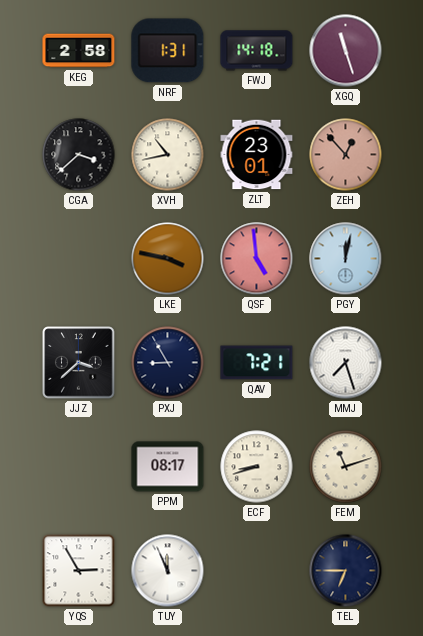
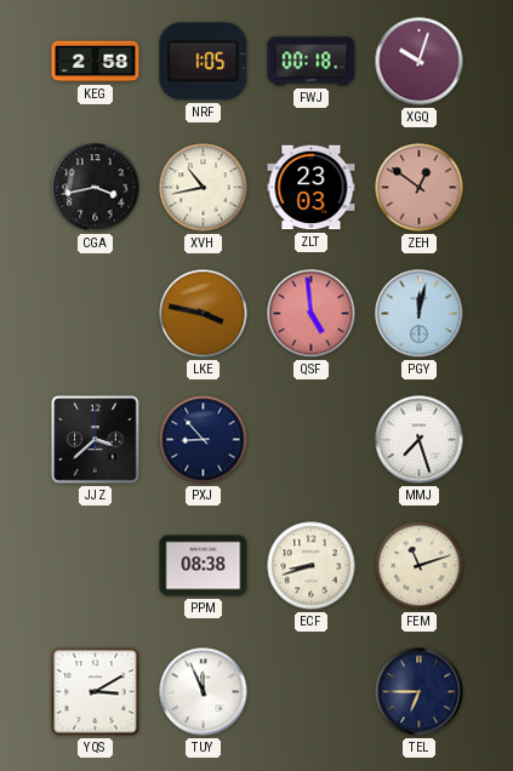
NRF: 1:31 -> 1:05 (204, 62)
FWJ: 14:18 -> 00:18 (312, 62)
XGQ: 11:27 -> 10:03 (420, 62)
CGA: 3:38 -> 3:43 (96, 188)
ZLT: 23:01 -> 23:03 (312, 188)
ZEH: 12:53 -> 12:51 (420, 188)
PXJ: 8:55 -> 8:53 (204, 440)
QAV: 7:21 -> none (257, 363)
PPM: 08:17 -> 08:38 (204, 566)
YQS: 2:55 -> 3:10 (96, 692)
